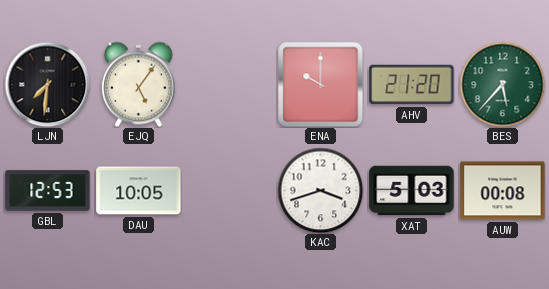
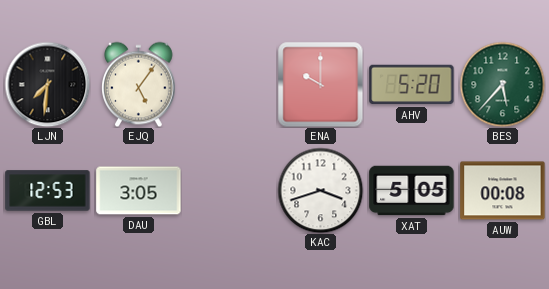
AHV: 21:20 -> 5:20 (412, 85)
DAU: 10:05 -> 3:05 (139, 191)
XAT: 5:03 -> 5:05 (412, 191)
